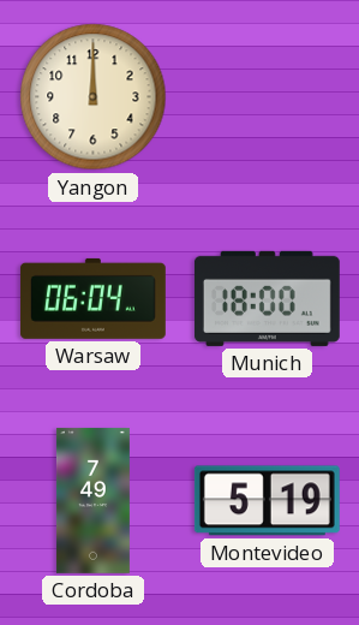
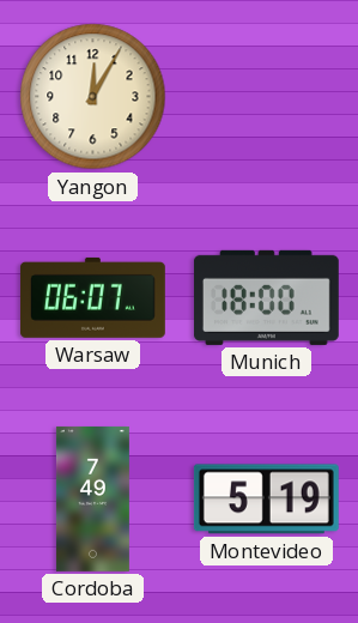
Yangon: 12:00 -> 12:05 (93, 97)
Warsaw: 06:04 -> 06:07 (92, 297)
